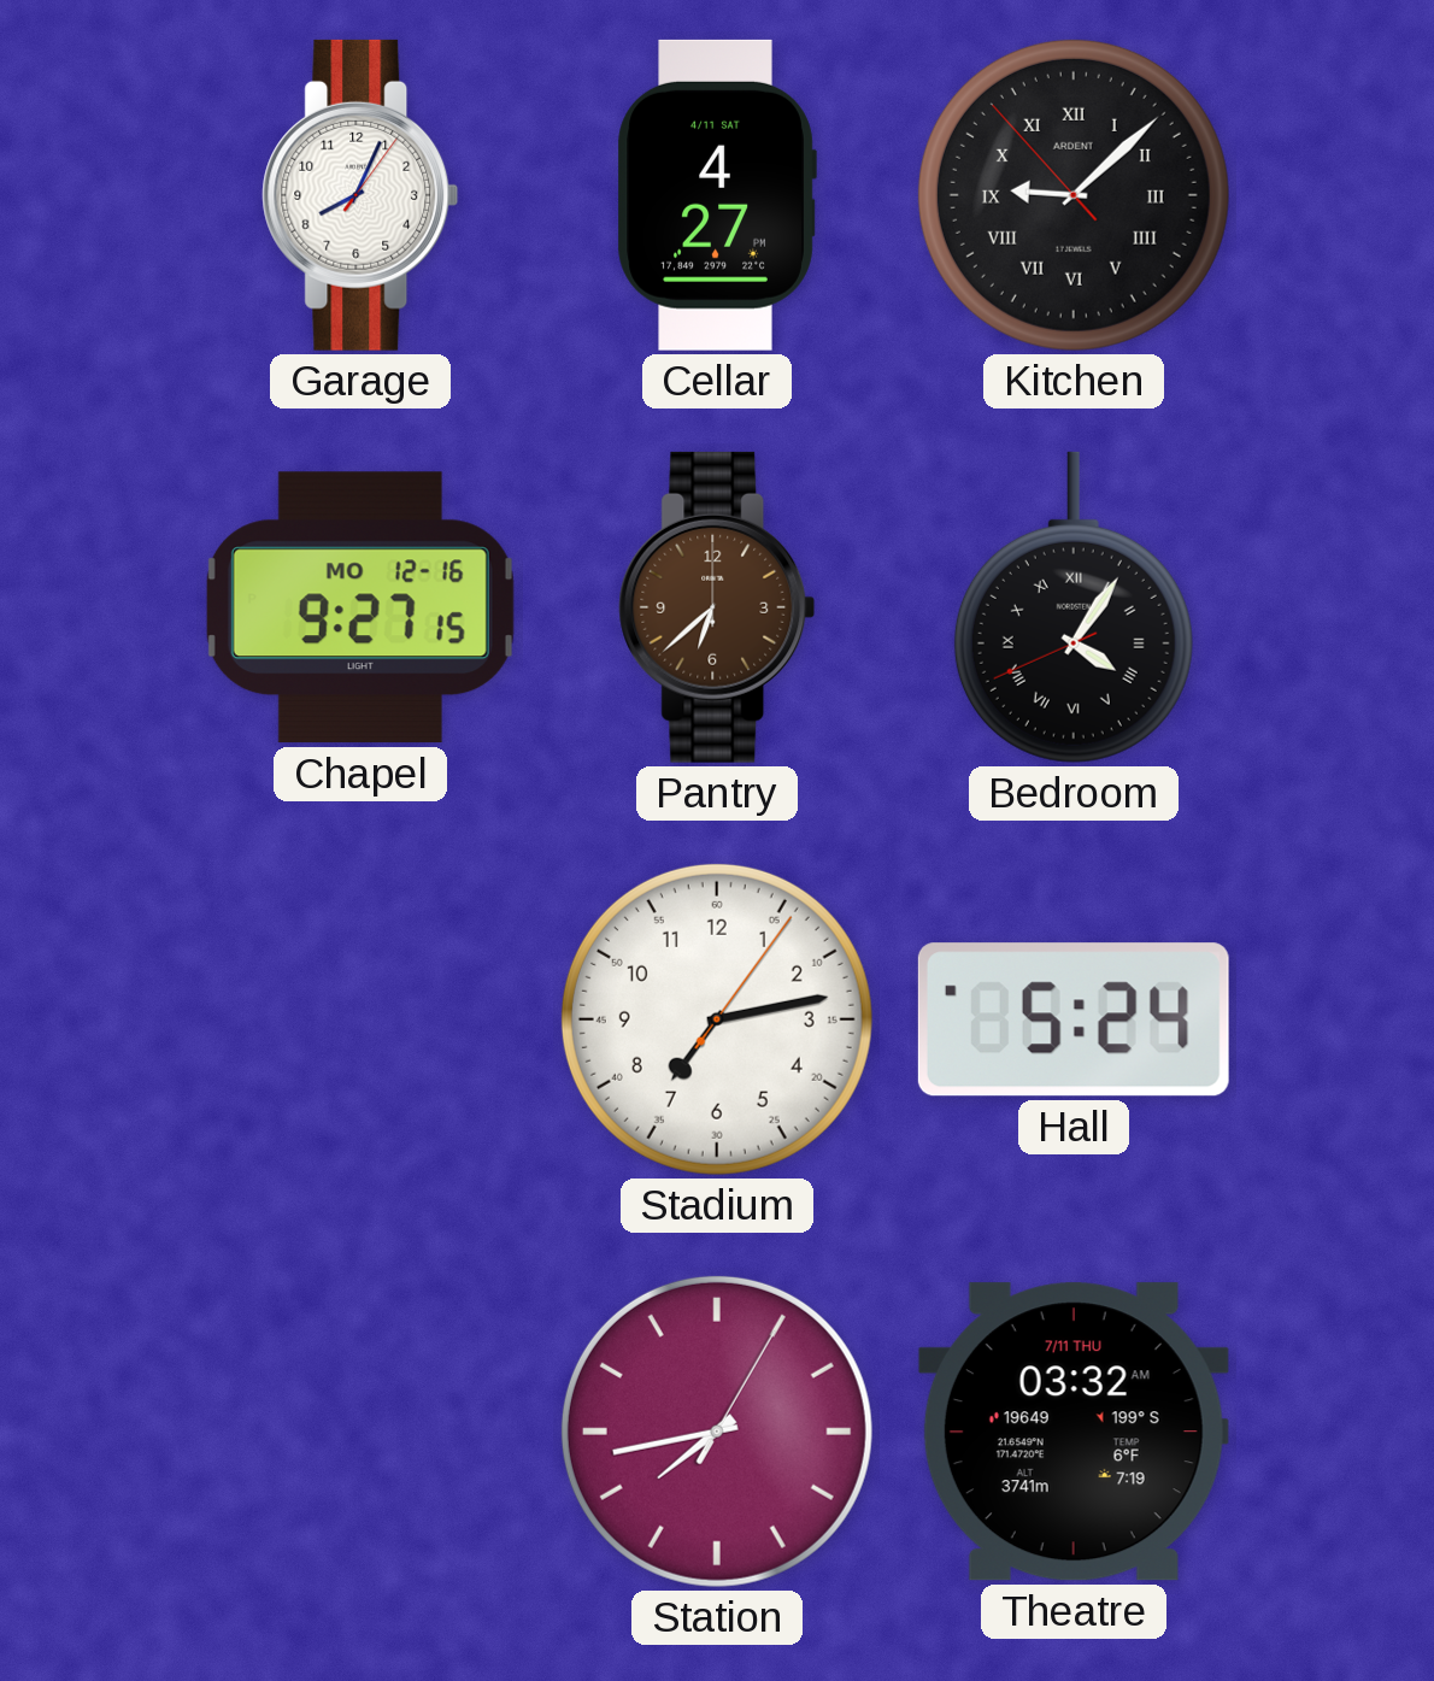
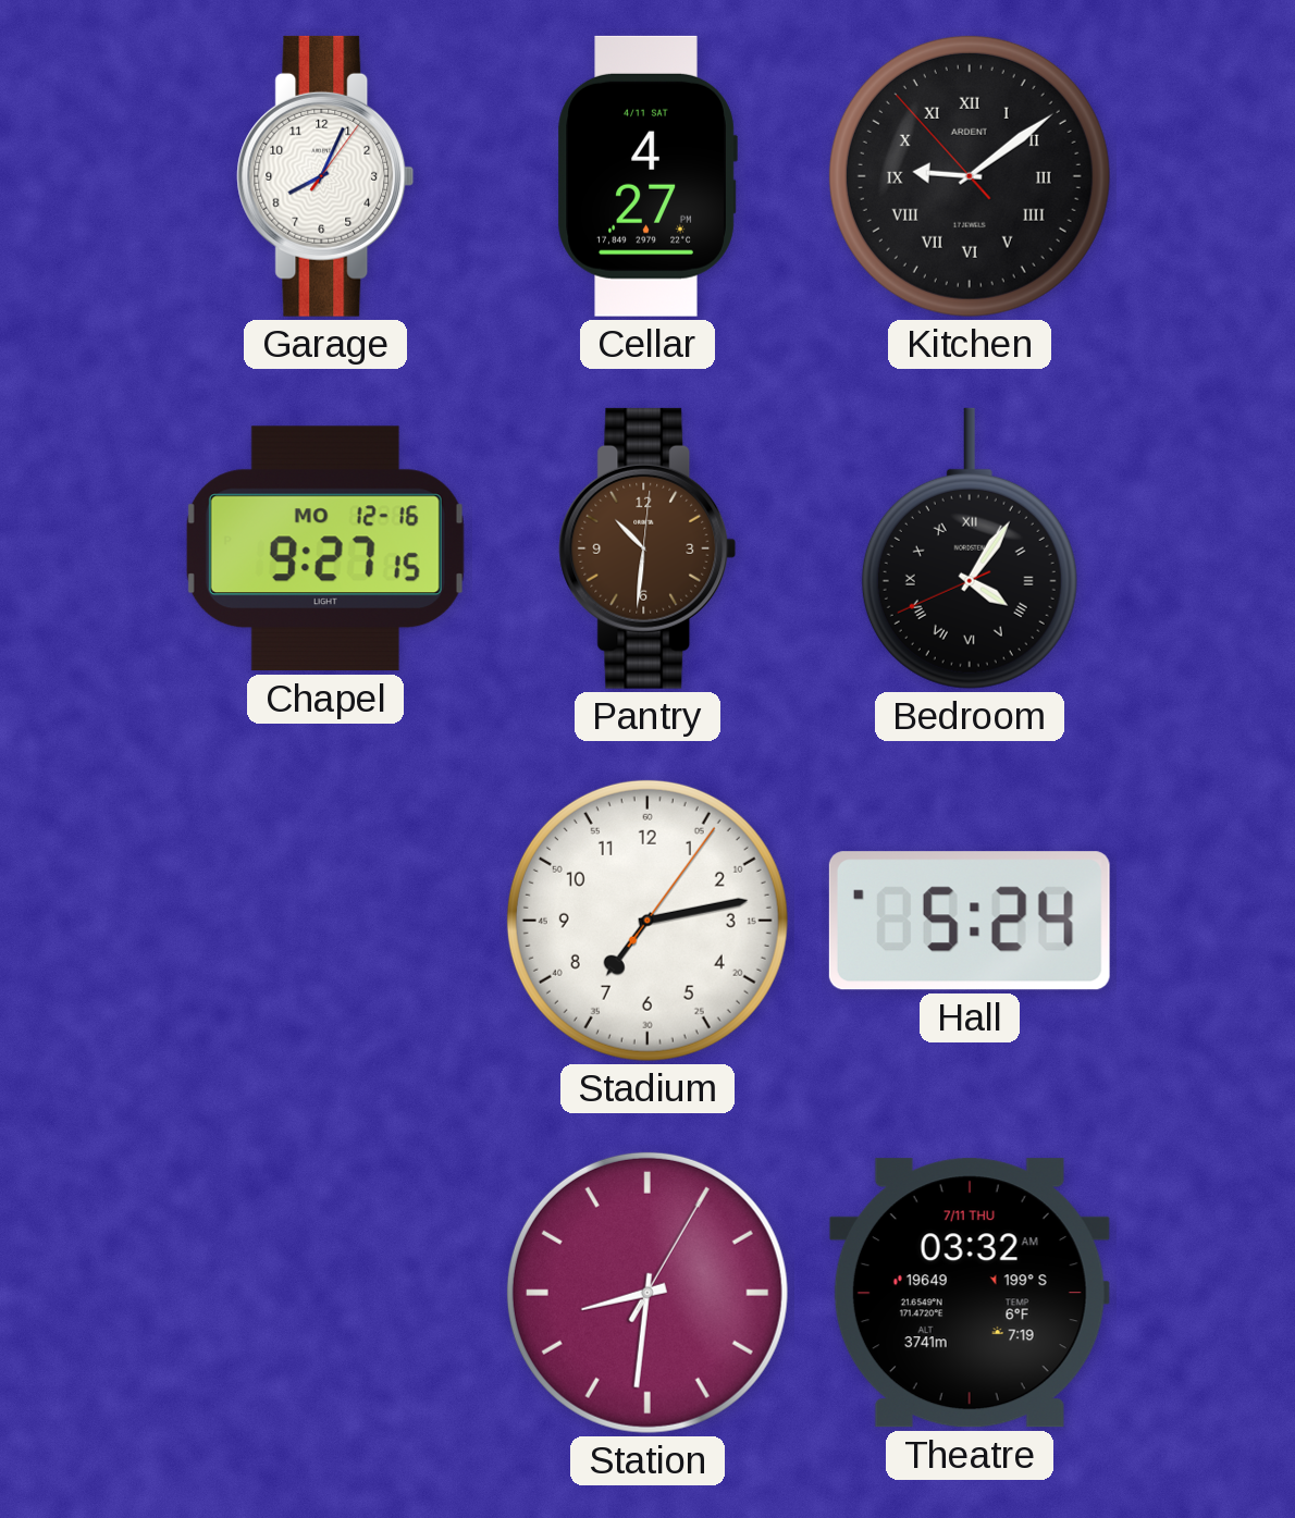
Kitchen: 9:07 -> 9:08 (970, 176)
Pantry: 6:38 -> 10:31 (647, 548)
Station: 7:43 -> 8:31 (647, 1293)
